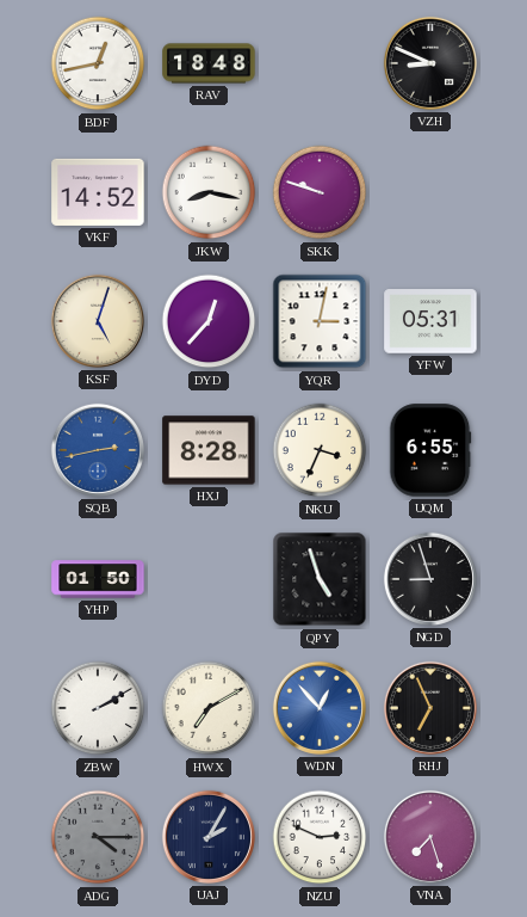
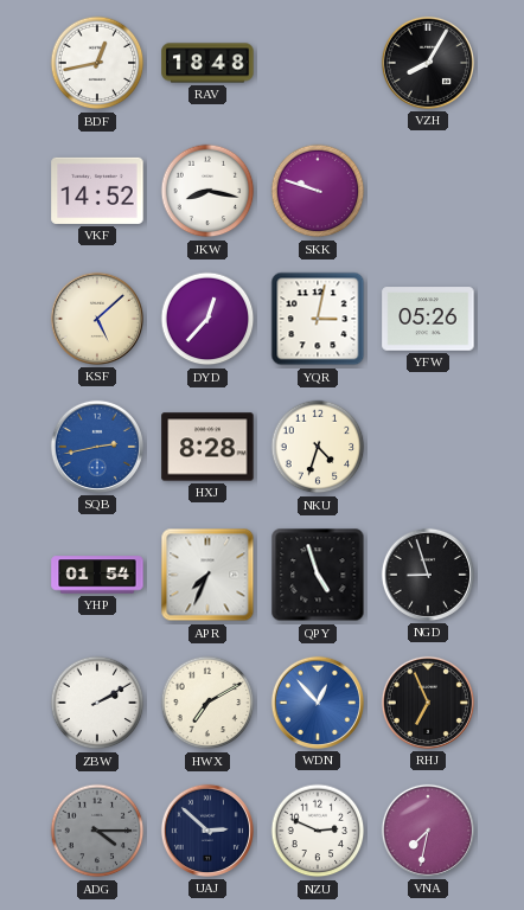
VZH: 8:49 -> 8:05 (428, 63)
KSF: 5:03 -> 5:08 (97, 319)
YFW: 05:31 -> 05:26 (428, 319)
NKU: 3:34 -> 4:33 (318, 447)
UQM: 6:55 -> none (430, 450)
YHP: 01:50 -> 01:54 (97, 575)
APR: none -> 7:34 (207, 575)
UAJ: 2:05 -> 2:52 (207, 831)
VNA: 7:27 -> 7:32 (428, 831)
